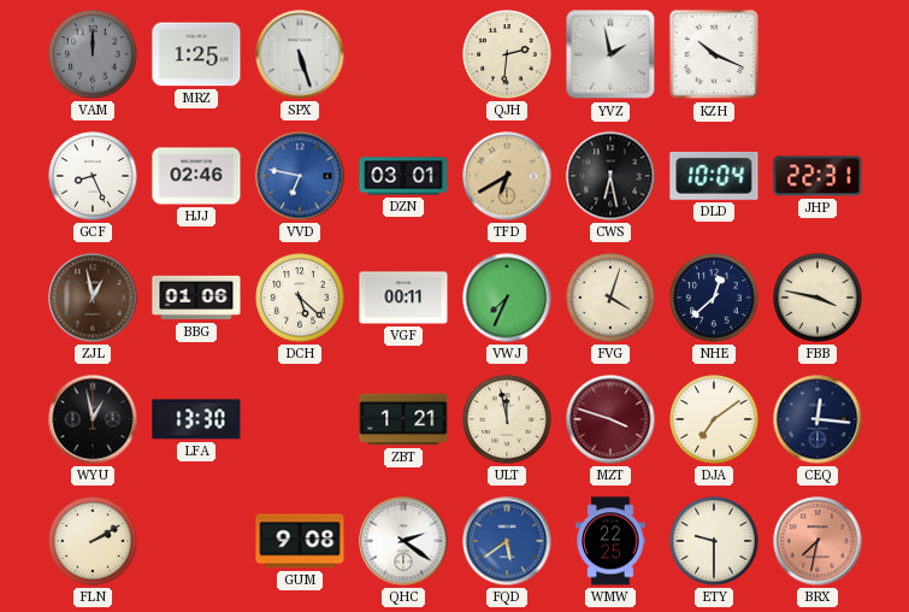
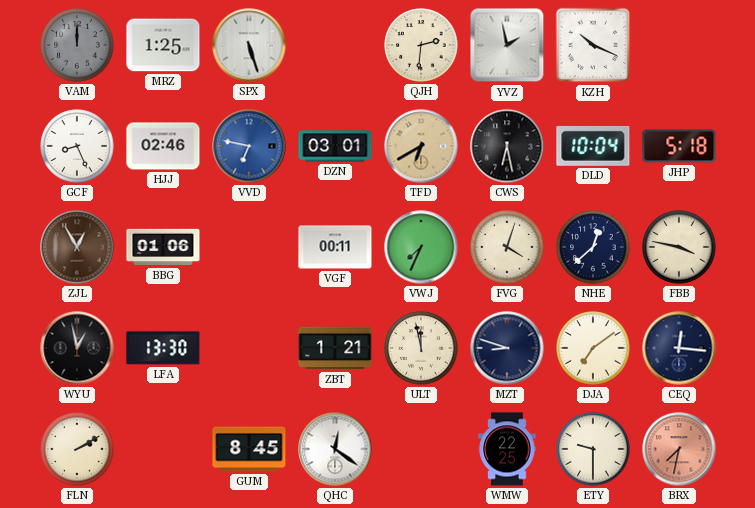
JHP: 22:31 -> 5:18 (679, 146)
ZJL: 12:58 -> 12:55 (77, 247)
DCH: 5:22 -> none (300, 298)
MZT: 3:48 -> 8:48 (507, 348)
MZT dial: burgundy -> navy (507, 348)
GUM: 9:08 -> 8:45 (249, 449)
QHC: 2:21 -> 12:21 (335, 449)
FQD: 5:39 -> none (507, 541)
